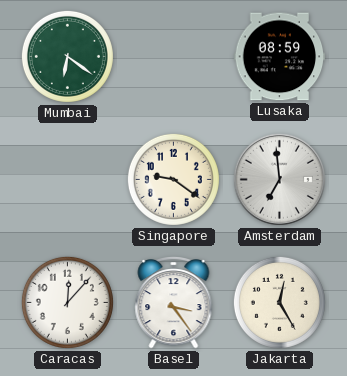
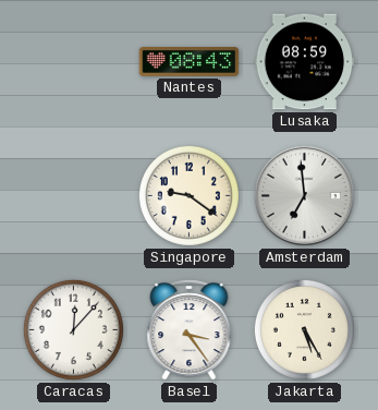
Mumbai: 6:21 -> none (67, 56)
Nantes: none -> 08:43 (190, 62)
Jakarta: 12:25 -> 5:25 (304, 329)
